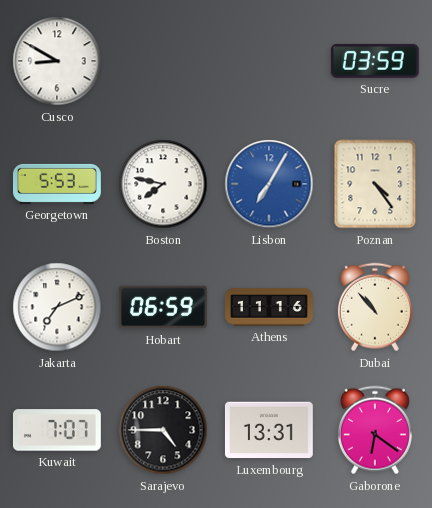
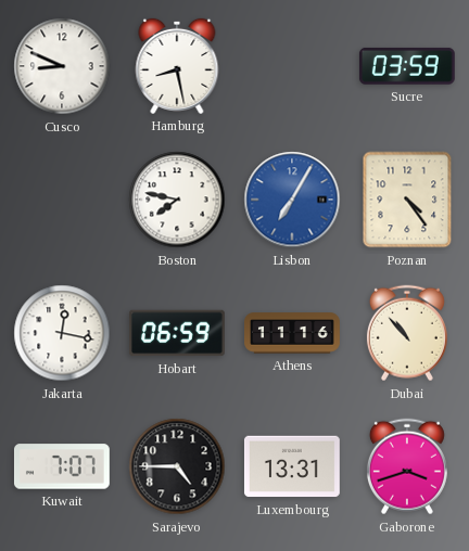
Cusco: 8:50 -> 8:49 (62, 66)
Hamburg: none -> 8:28 (177, 66)
Georgetown: 5:53 -> none (58, 184)
Jakarta: 7:11 -> 12:17 (62, 333)
Gaborone: 6:21 -> 3:42 (407, 466)
